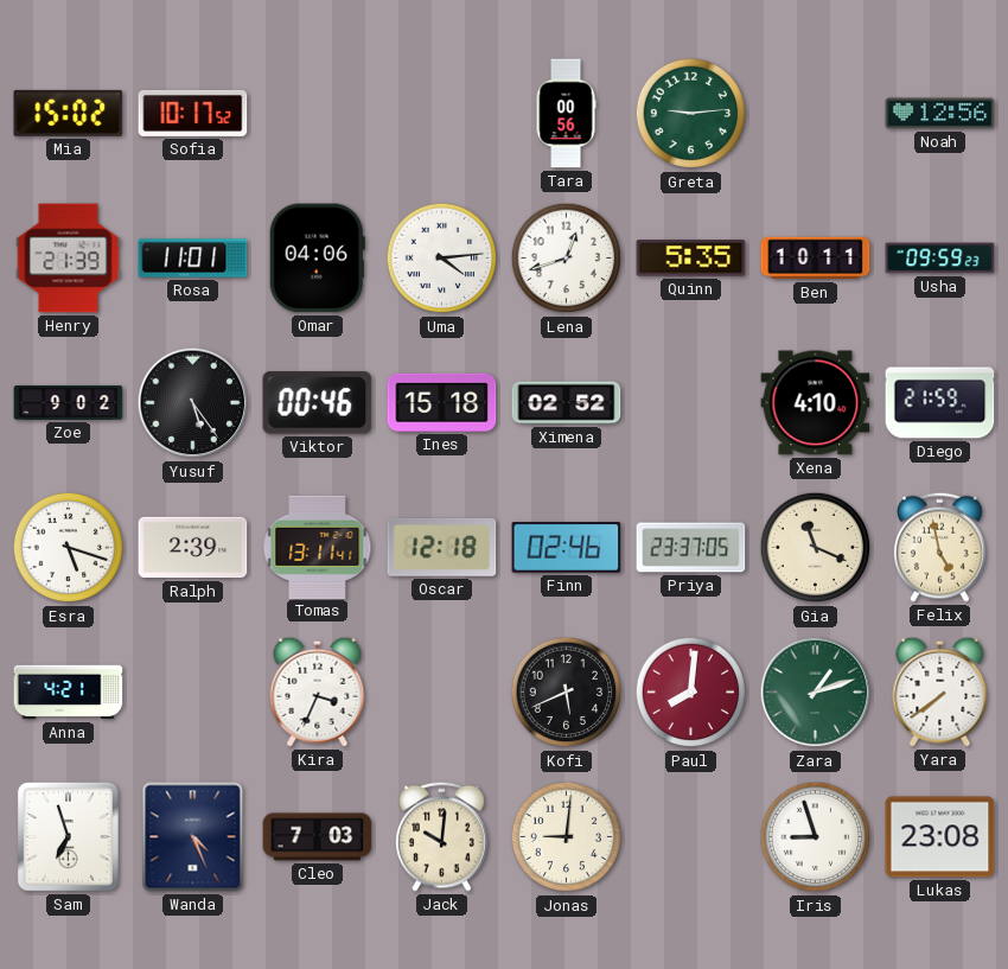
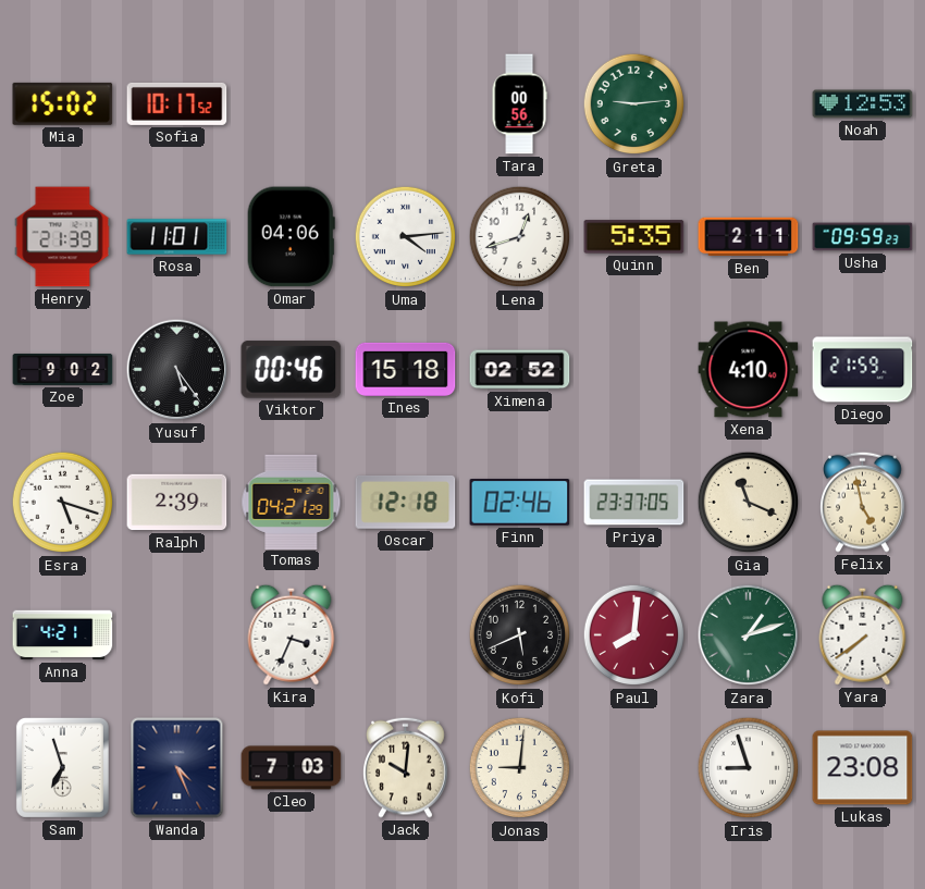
Noah: 12:56 -> 12:53 (863, 104)
Ben: 10:11 -> 2:11 (749, 237)
Tomas: 13:11 -> 04:21 (292, 502)
